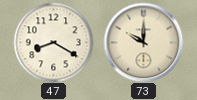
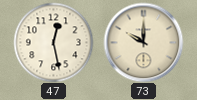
47: 8:20 -> 12:28 (53, 42)
